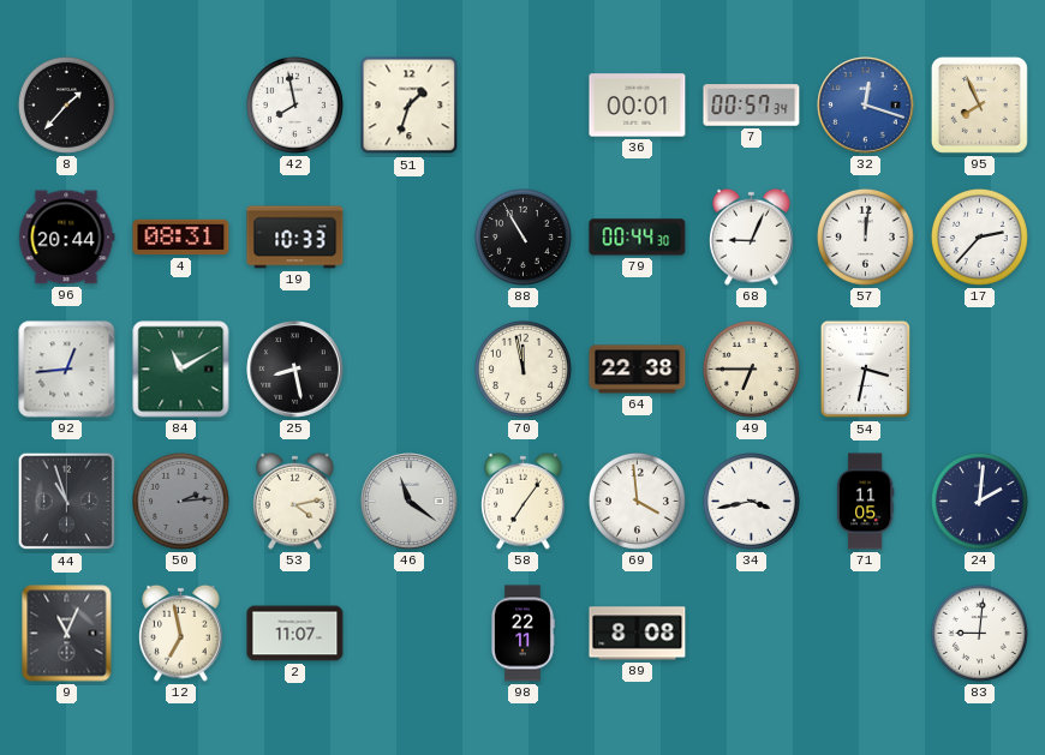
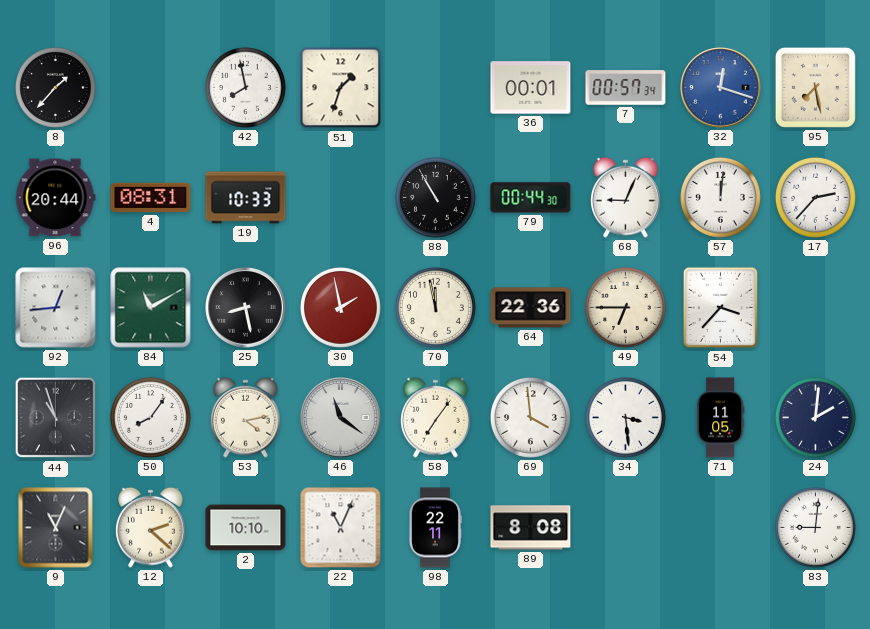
95: 7:56 -> 7:28 (815, 87)
30: none -> 1:58 (340, 307)
64: 22:38 -> 22:36 (531, 308)
54: 3:32 -> 3:37 (721, 308)
50: 2:14 -> 8:06 (150, 417)
50 dial: grey -> white (150, 417)
34: 3:43 -> 3:29 (625, 417)
12: 6:58 -> 2:22 (151, 527)
2: 11:07 -> 10:10 (246, 528)
22: none -> 11:04 (341, 528)
